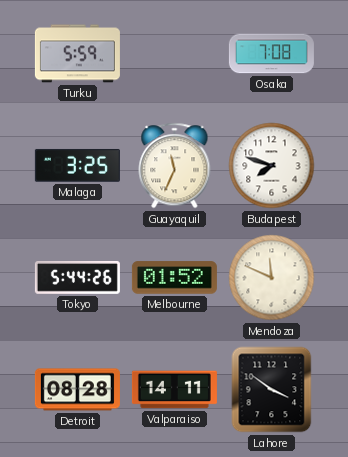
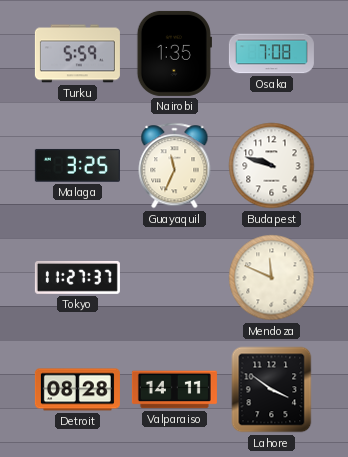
Nairobi: none -> 1:35 (174, 53)
Budapest: 7:48 -> 9:48 (272, 166)
Tokyo: 5:44 -> 11:27 (77, 277)
Melbourne: 01:52 -> none (174, 278)
